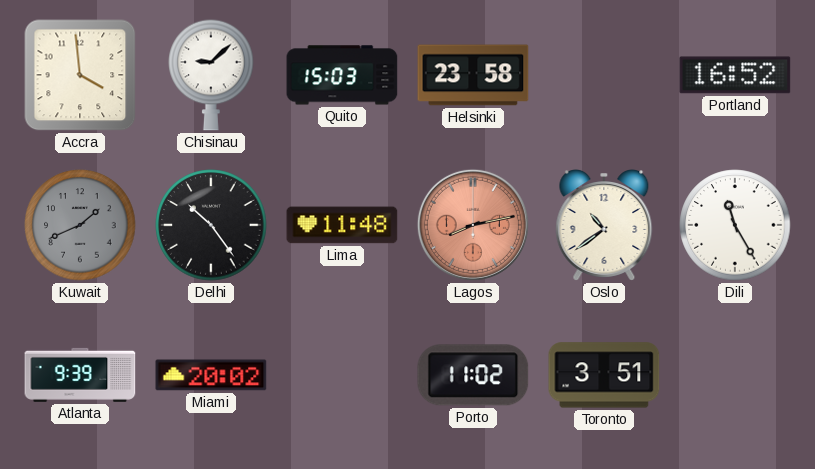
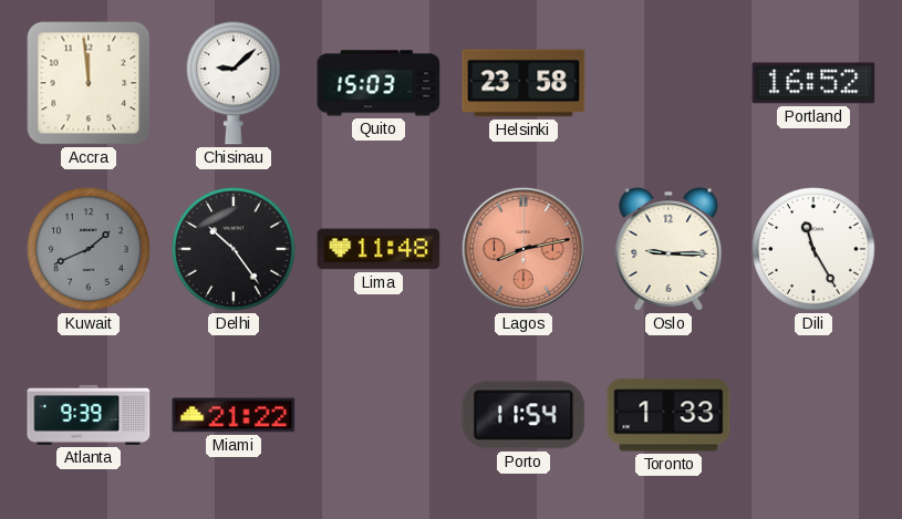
Accra: 3:59 -> 11:59 (89, 83)
Oslo: 10:39 -> 9:15 (668, 250)
Miami: 20:02 -> 21:22 (234, 415)
Porto: 11:02 -> 11:54 (523, 415)
Toronto: 3:51 -> 1:33 (668, 415)
